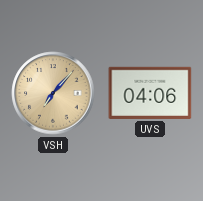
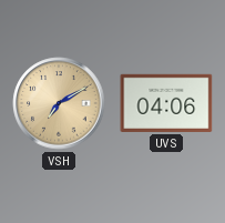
VSH: 7:07 -> 7:10 (59, 103)
